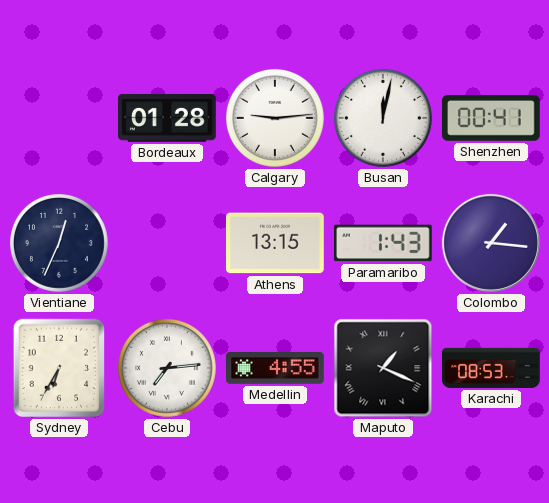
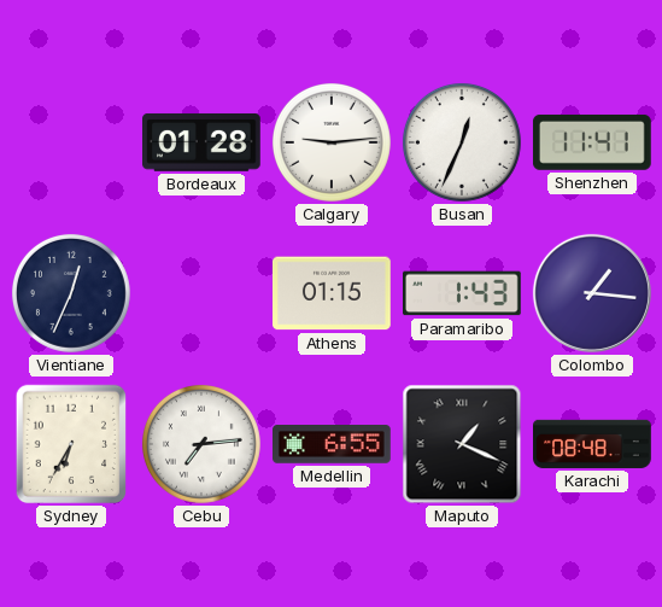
Busan: 12:02 -> 12:34 (462, 142)
Shenzhen: 00:41 -> 11:41 (592, 142)
Athens: 13:15 -> 01:15 (333, 293)
Medellin: 4:55 -> 6:55 (333, 445)
Karachi: 08:53 -> 08:48 (593, 444)
